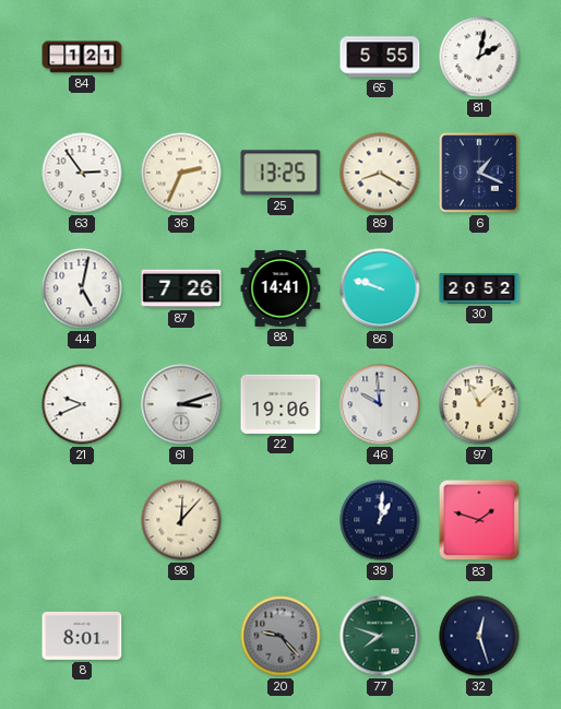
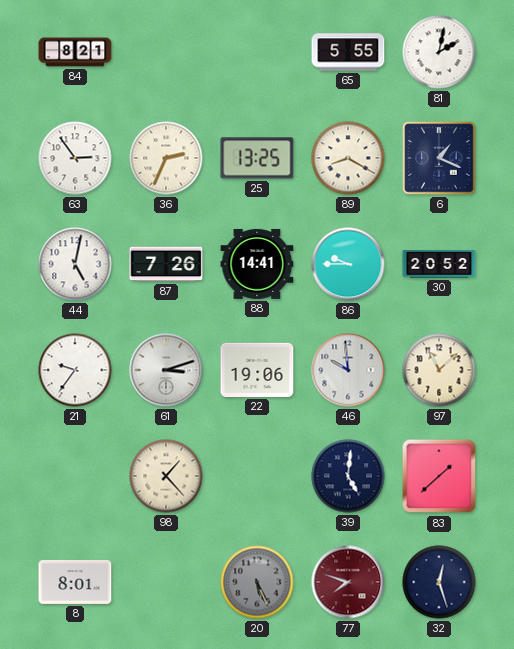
84: 1:21 -> 8:21 (75, 52)
86: 9:48 -> 9:45 (348, 264)
21: 9:41 -> 9:36 (75, 370)
98: 12:07 -> 1:23 (166, 476)
39: 1:01 -> 5:01 (348, 476)
83: 1:48 -> 1:38 (439, 476)
20: 9:23 -> 5:26 (257, 582)
77 dial: green -> burgundy (348, 582)
